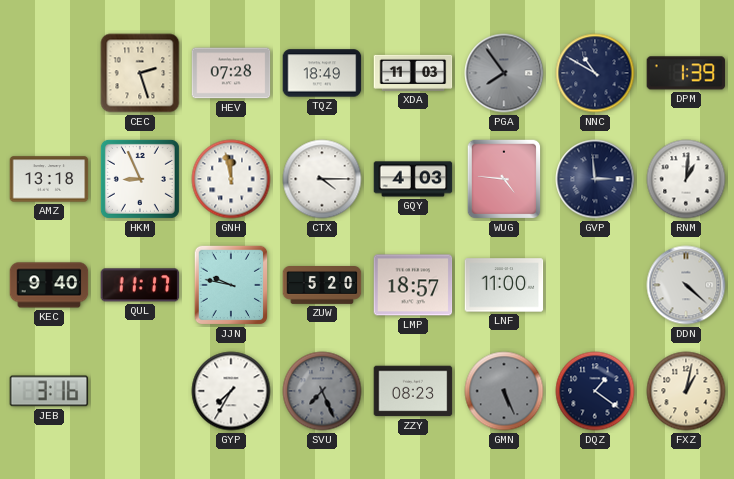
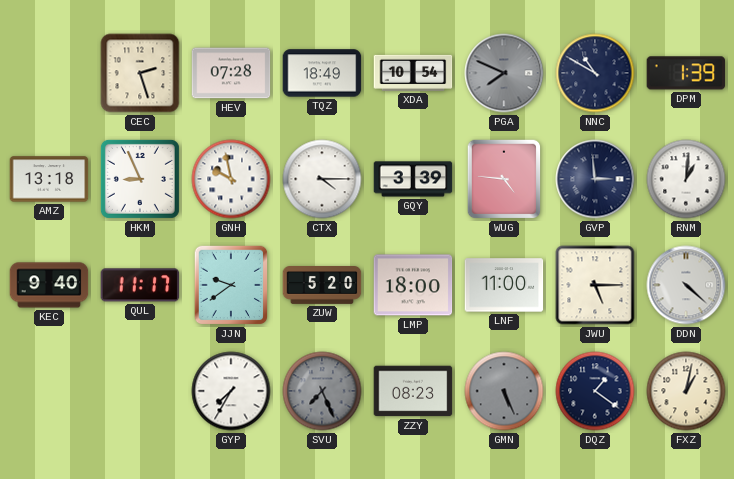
XDA: 11:03 -> 10:54 (413, 73)
PGA: 7:54 -> 7:49 (504, 73)
GNH: 11:58 -> 9:58 (231, 179)
GQY: 4:03 -> 3:39 (413, 179)
JJN: 9:47 -> 9:39 (231, 285)
LMP: 18:57 -> 18:00 (413, 285)
JWU: none -> 5:15 (595, 285)
JEB: 3:16 -> none (49, 391)
